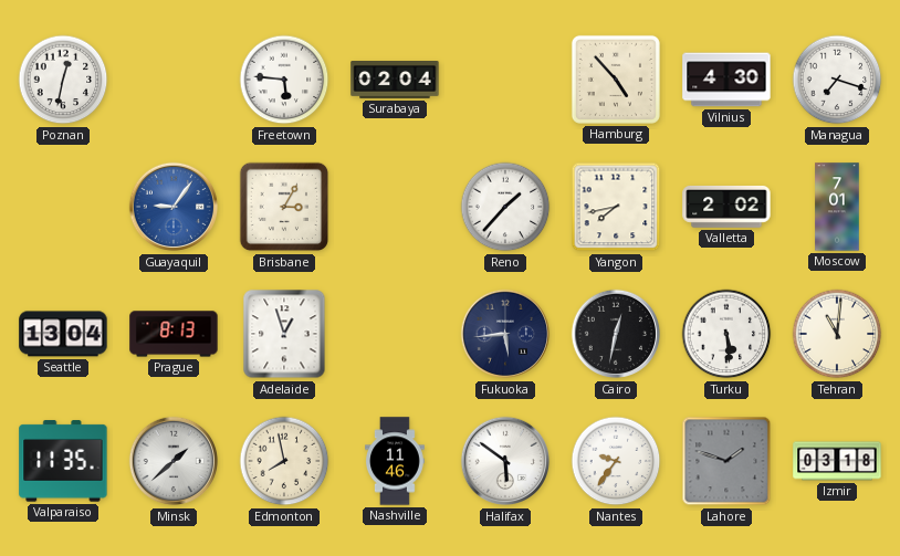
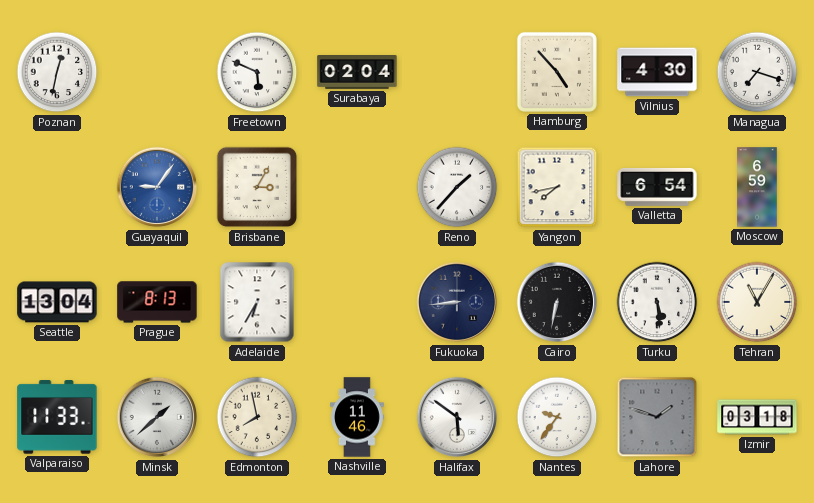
Freetown: 5:46 -> 5:49 (257, 72)
Valletta: 2:02 -> 6:54 (657, 187)
Moscow: 7:01 -> 6:59 (757, 187)
Adelaide: 12:57 -> 6:35 (257, 302)
Fukuoka: 5:44 -> 8:44 (457, 302)
Cairo: 12:32 -> 6:32 (557, 302)
Tehran: 11:01 -> 11:05 (757, 302)
Valparaiso: 11:35 -> 11:33 (57, 417)
